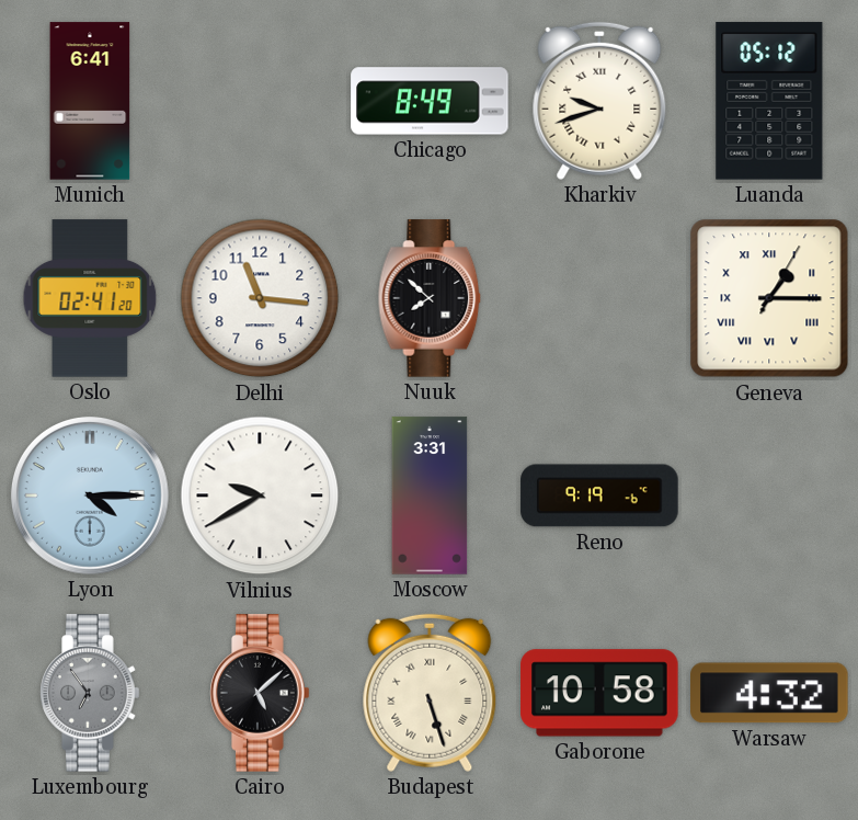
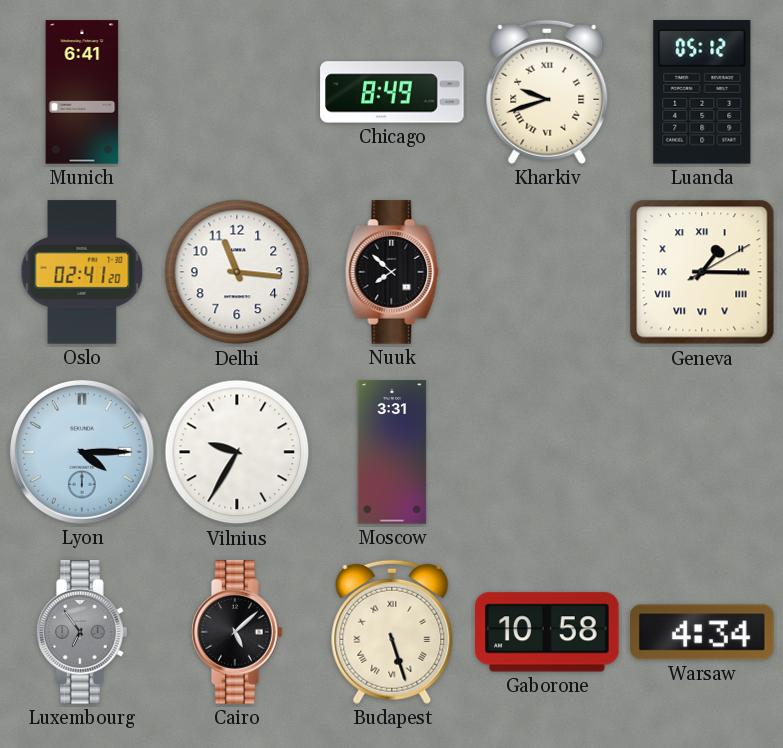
Geneva: 1:15:05 -> 1:15:10 (702, 272)
Vilnius: 9:40 -> 9:35 (237, 452)
Reno: 9:19 -> none (599, 496)
Warsaw: 4:32 -> 4:34 (702, 632)
